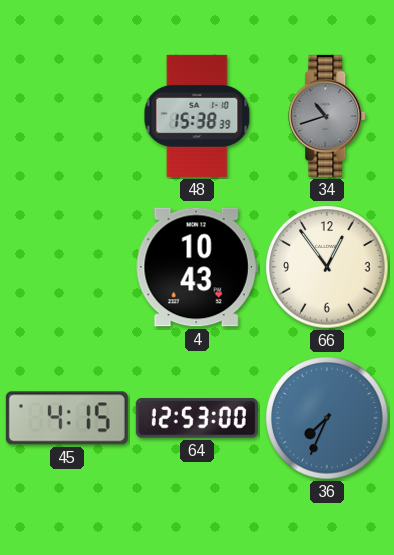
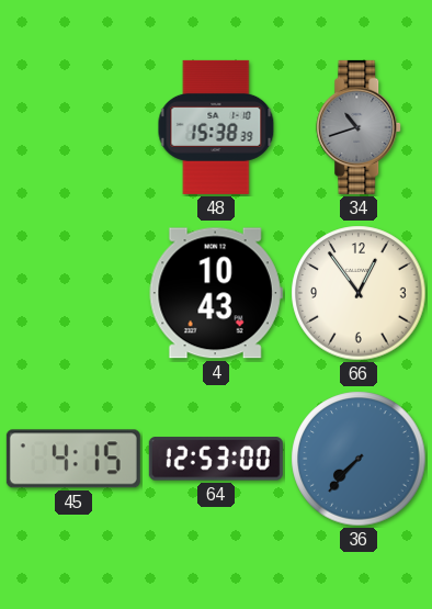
36: 7:34 -> 7:37 (359, 459)
